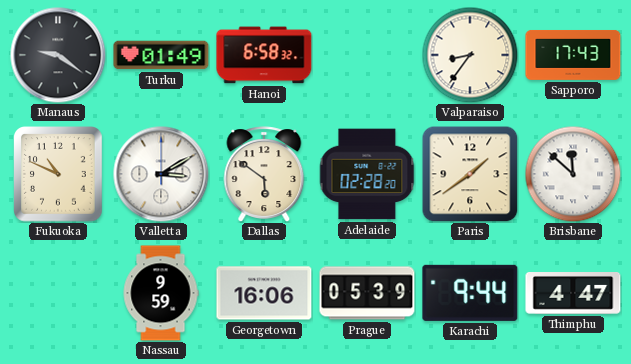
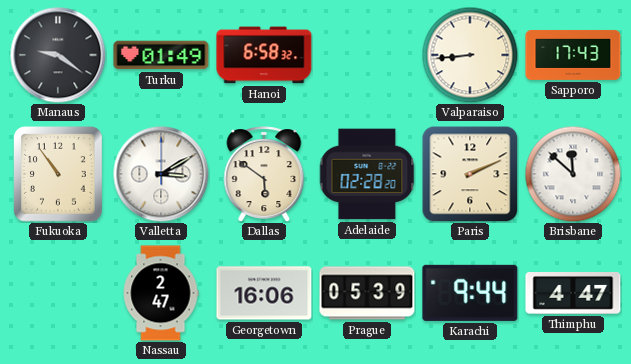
Valparaiso: 8:36 -> 8:44 (470, 55)
Fukuoka: 10:49 -> 10:54 (59, 175)
Paris: 1:39 -> 2:11 (470, 174)
Nassau: 9:59 -> 2:47 (161, 293)
